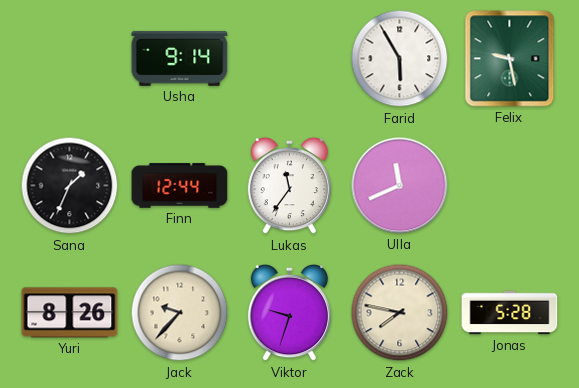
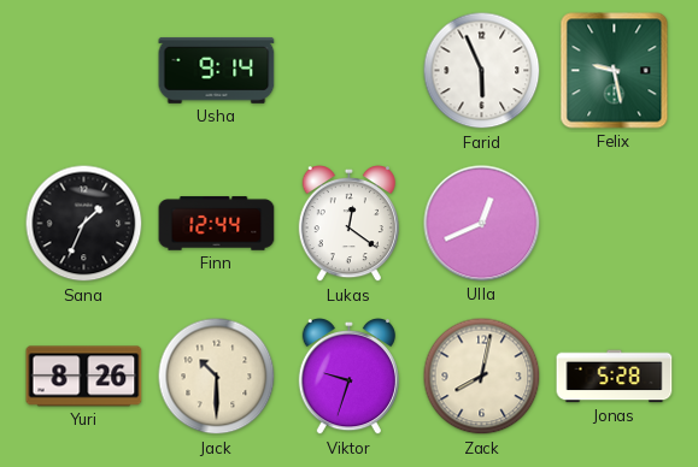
Farid: 5:55 -> 5:56 (482, 71)
Lukas: 11:36 -> 12:21 (348, 225)
Ulla: 11:41 -> 12:41 (482, 224)
Jack: 9:37 -> 10:30 (217, 377)
Zack: 7:47 -> 8:02 (482, 377)
